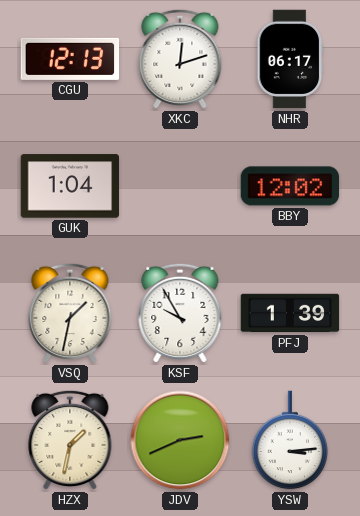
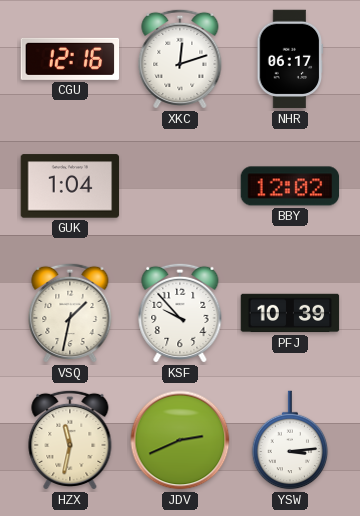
CGU: 12:13 -> 12:16 (70, 59)
KSF: 9:55 -> 9:53 (180, 313)
PFJ: 1:39 -> 10:39 (290, 313)
HZX: 1:32 -> 11:32 (70, 440)
